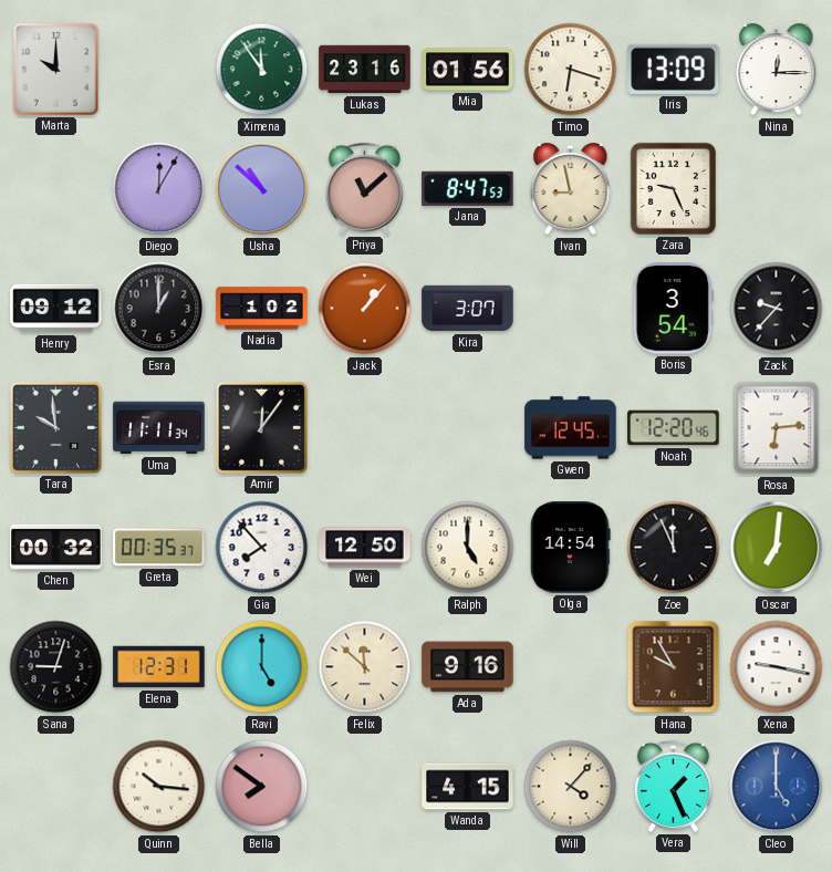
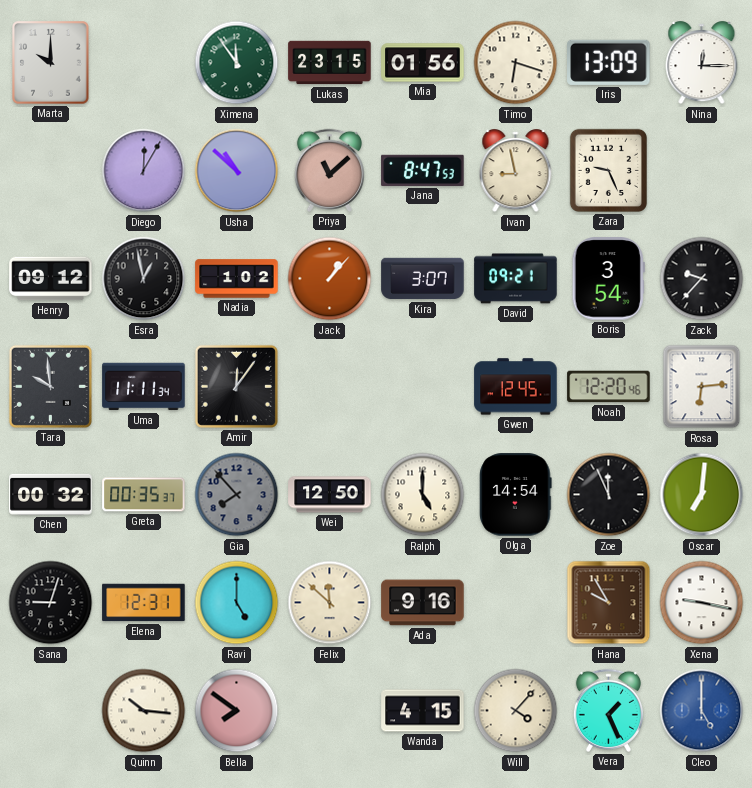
Lukas: 23:16 -> 23:15 (330, 63)
Esra: 1:00 -> 12:58 (144, 279)
David: none -> 09:21 (516, 279)
Gia dial: white -> grey (237, 495)
